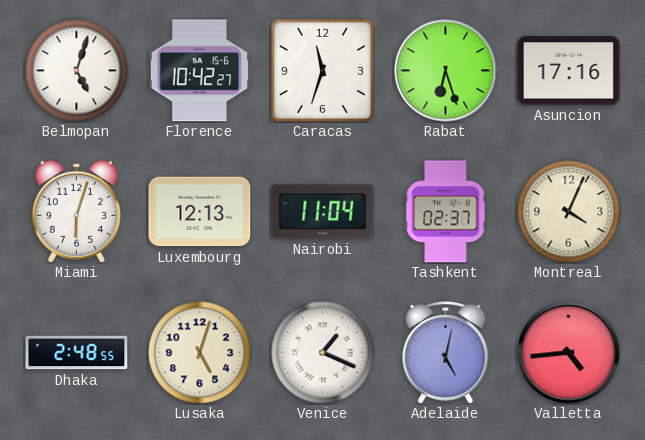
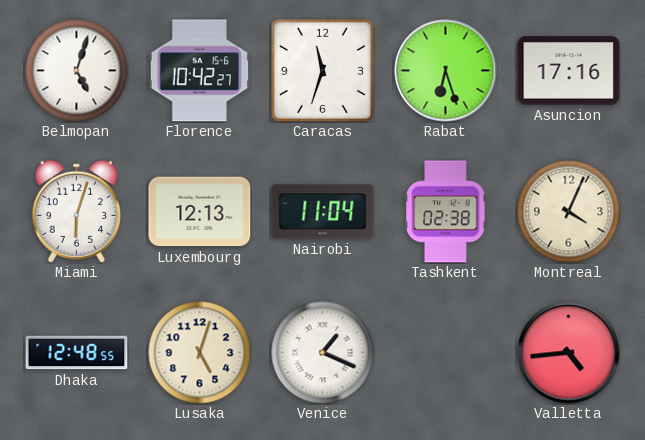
Tashkent: 02:37 -> 02:38 (446, 212)
Dhaka: 2:48 -> 12:48 (77, 353)
Adelaide: 5:02 -> none (446, 353)
